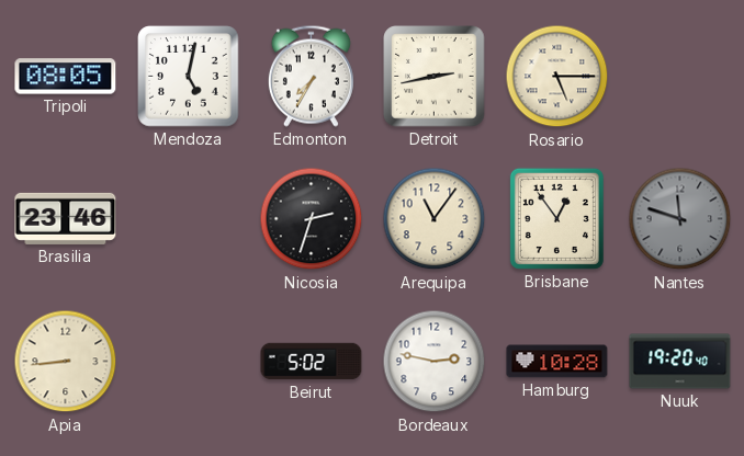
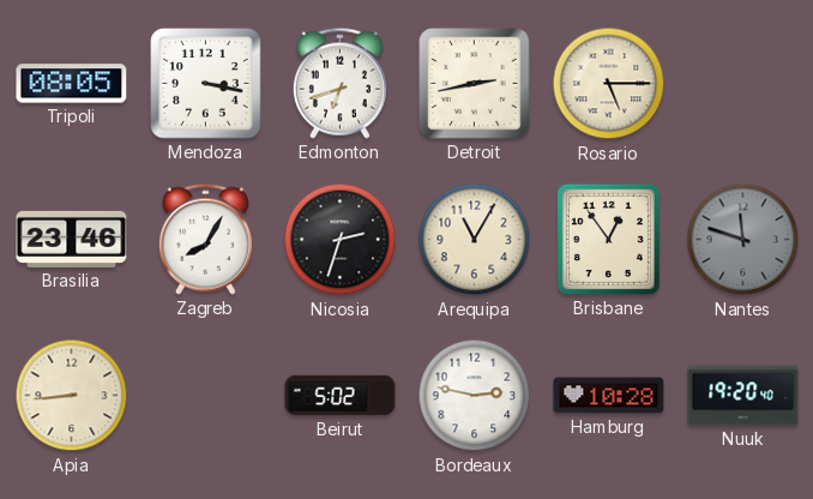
Mendoza: 5:02 -> 3:17 (206, 84)
Edmonton: 7:35 -> 6:42 (339, 83)
Zagreb: none -> 8:05 (205, 239)
Arequipa: 11:06 -> 11:05 (475, 240)
